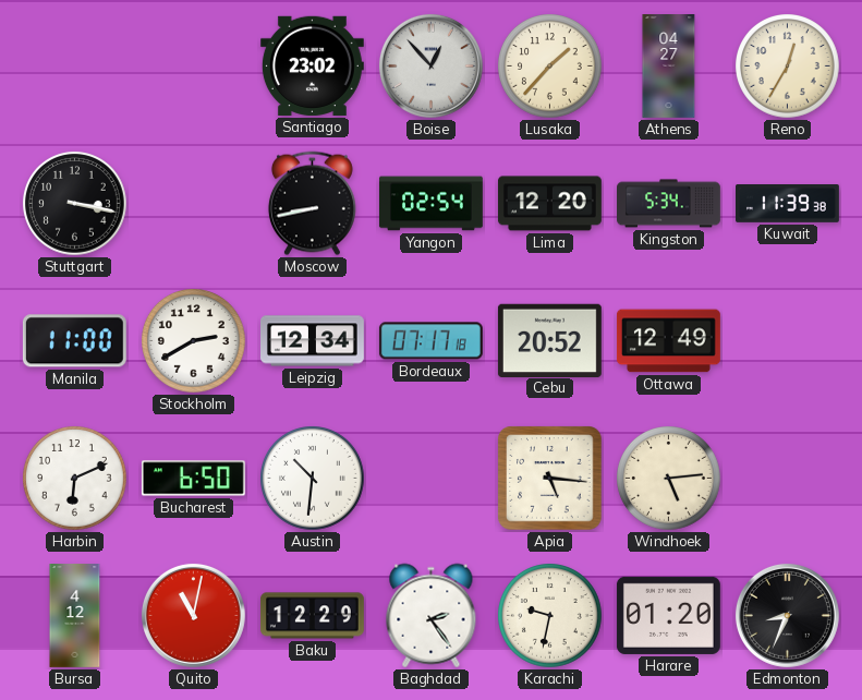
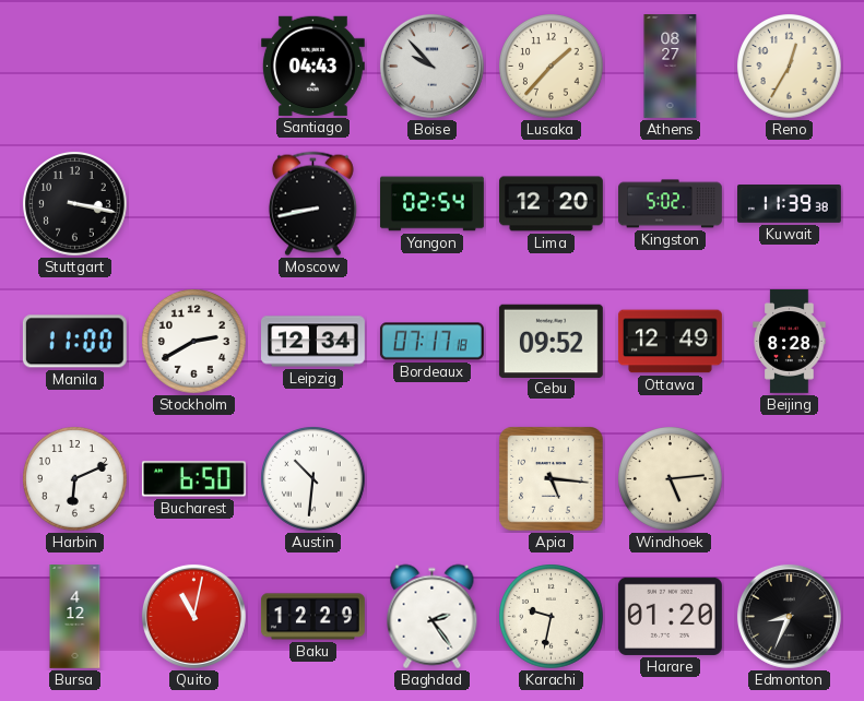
Santiago: 23:02 -> 04:43 (312, 66)
Boise: 12:53 -> 9:53 (431, 66)
Athens: 04:27 -> 08:27 (671, 67)
Kingston: 5:34 -> 5:02 (671, 204)
Cebu: 20:52 -> 09:52 (551, 341)
Beijing: none -> 8:28 (790, 342)
